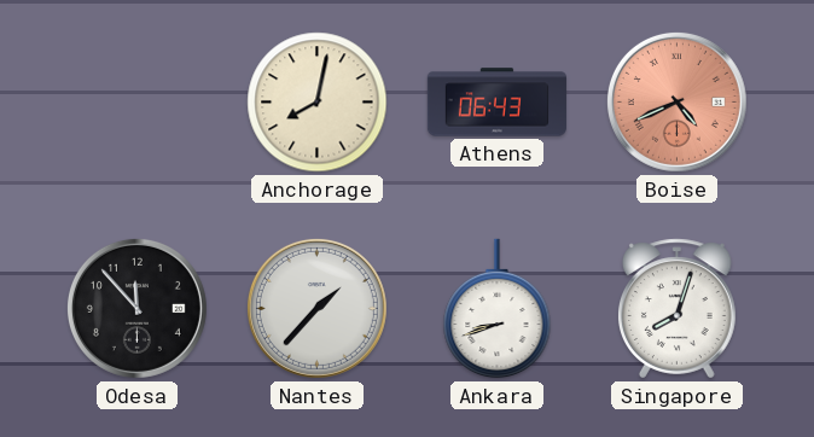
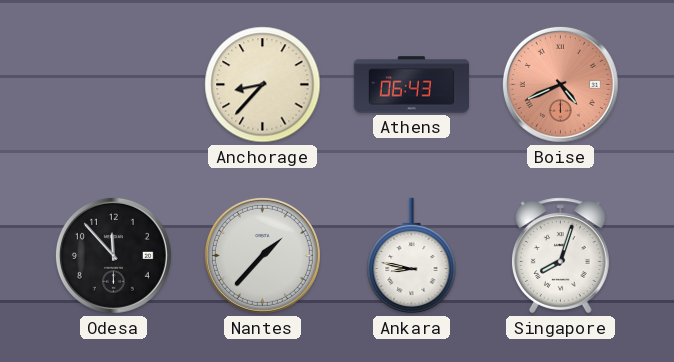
Anchorage: 8:02 -> 8:37 (263, 85)
Ankara: 8:42 -> 8:47 (412, 256)
